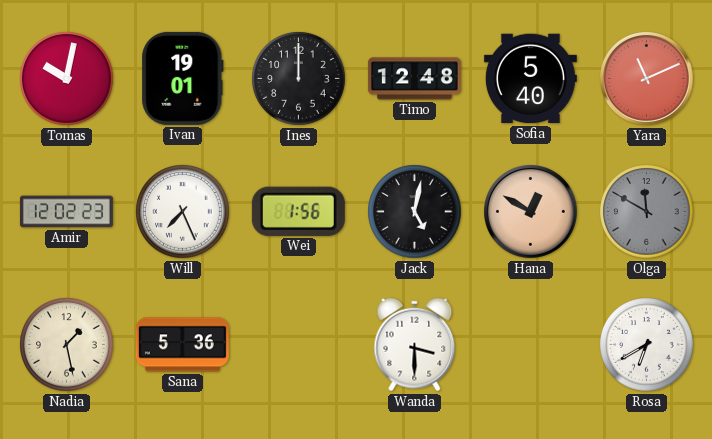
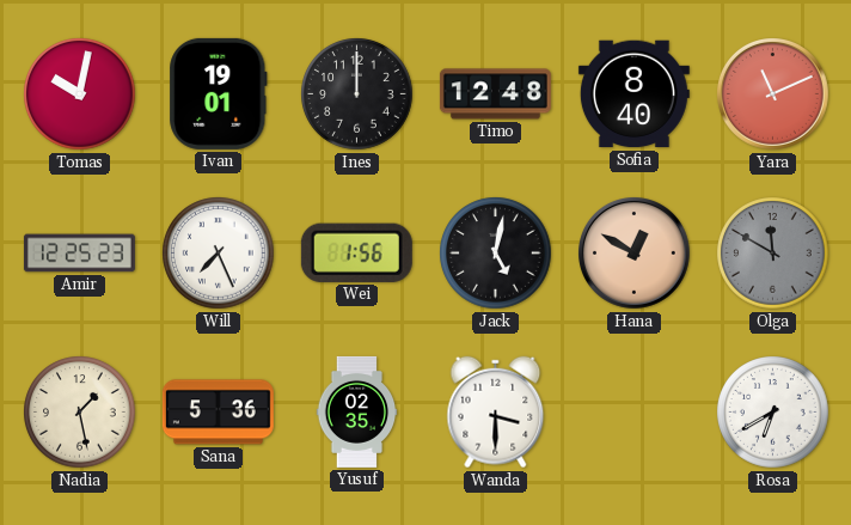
Sofia: 5:40 -> 8:40 (633, 94)
Amir: 12:02 -> 12:25 (79, 254)
Yusuf: none -> 02:35 (357, 411)
